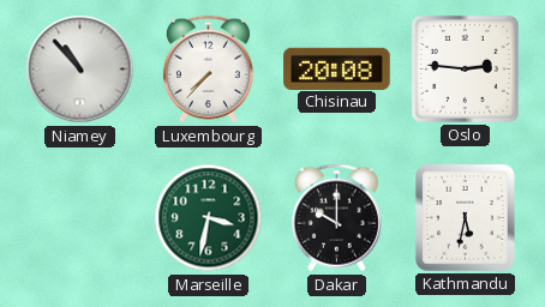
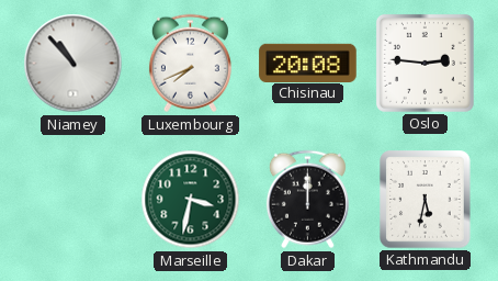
Luxembourg: 7:37 -> 7:41 (190, 64)
Dakar: 10:00 -> 12:00 (307, 200)
